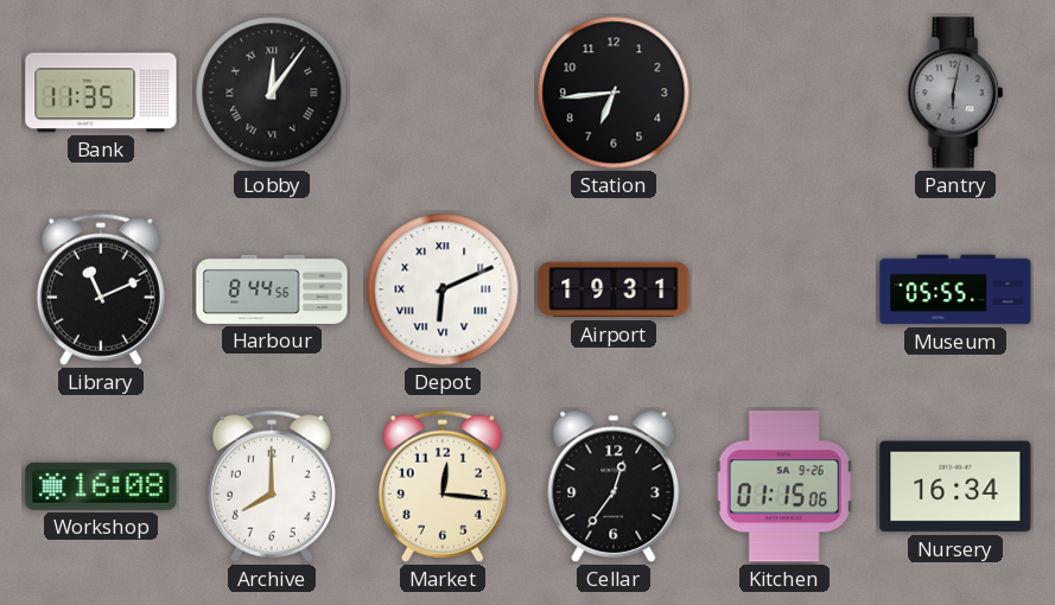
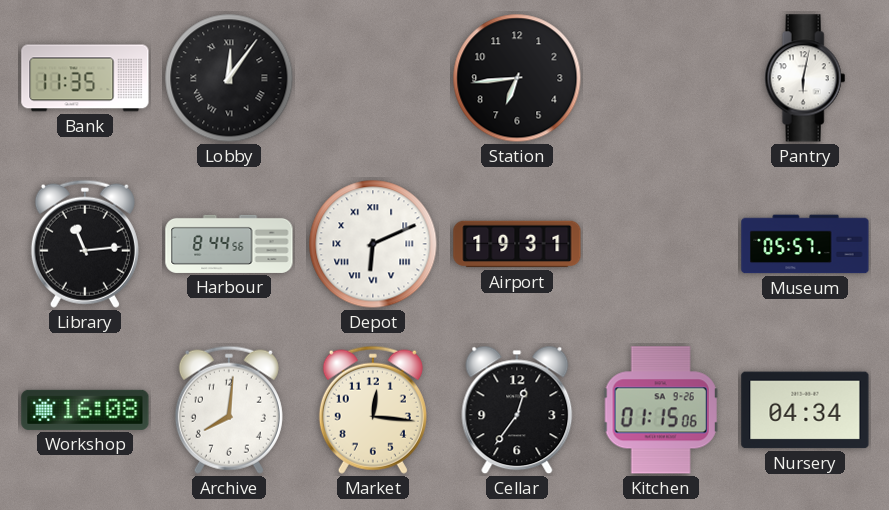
Pantry dial: grey -> white (805, 78)
Library: 11:11 -> 11:14 (85, 244)
Museum: 05:55 -> 05:57 (805, 244)
Archive: 8:00 -> 8:01 (229, 410)
Nursery: 16:34 -> 04:34 (805, 410)
